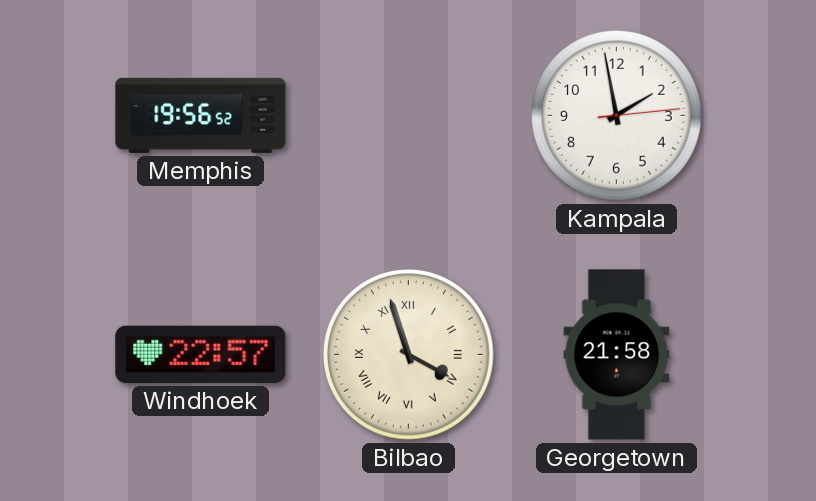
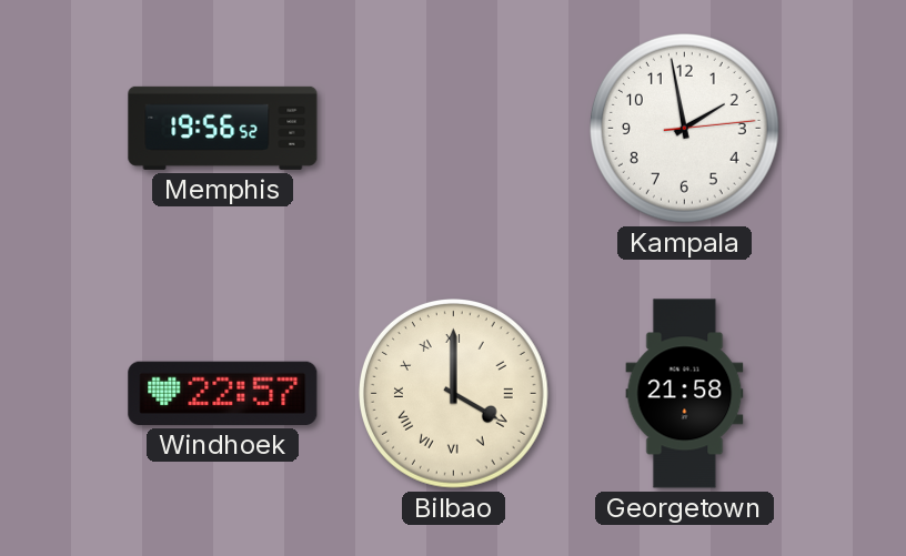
Bilbao: 3:57 -> 4:00 (454, 394)
